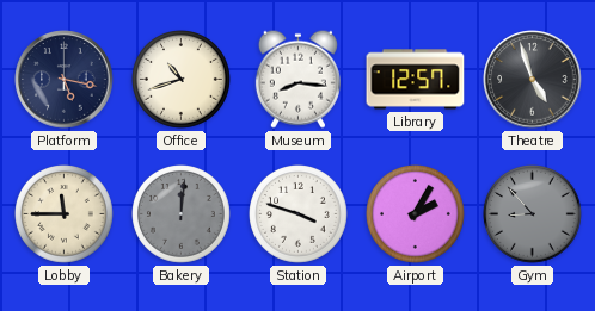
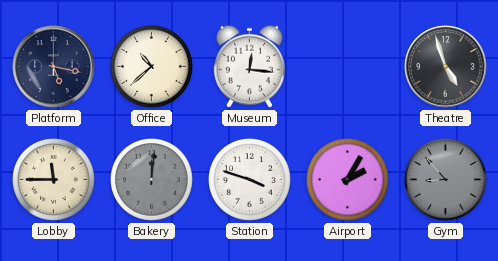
Office: 10:42 -> 10:38 (152, 67)
Museum: 8:16 -> 12:16 (249, 66)
Library: 12:57 -> none (416, 80)
